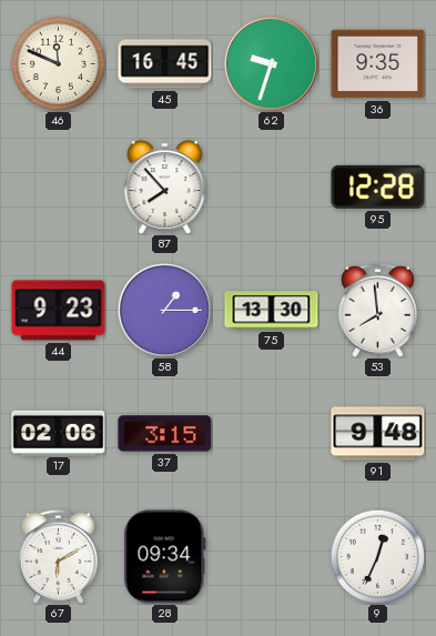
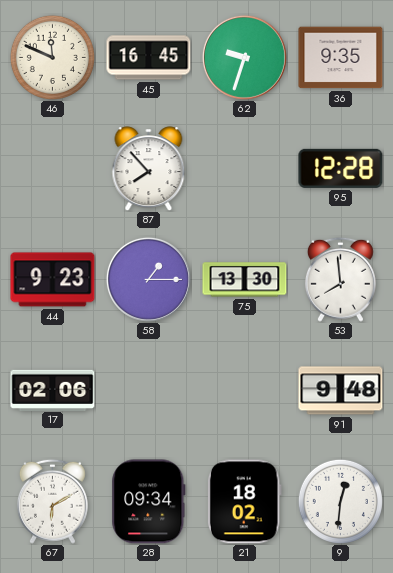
37: 3:15 -> none (165, 434)
21: none -> 18:02 (244, 502)
9: 12:34 -> 12:31 (340, 501)
